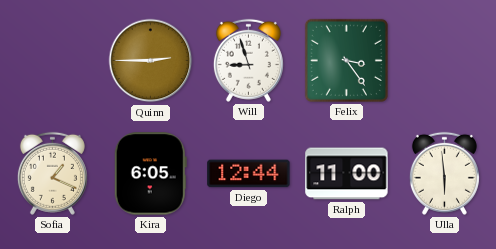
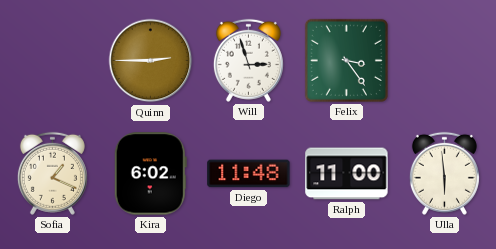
Will: 8:57 -> 2:57 (248, 60)
Kira: 6:05 -> 6:02 (150, 174)
Diego: 12:44 -> 11:48 (249, 174)
